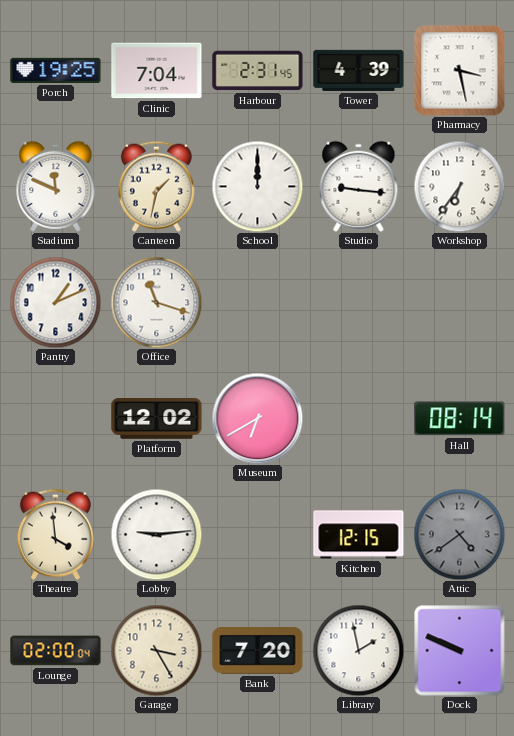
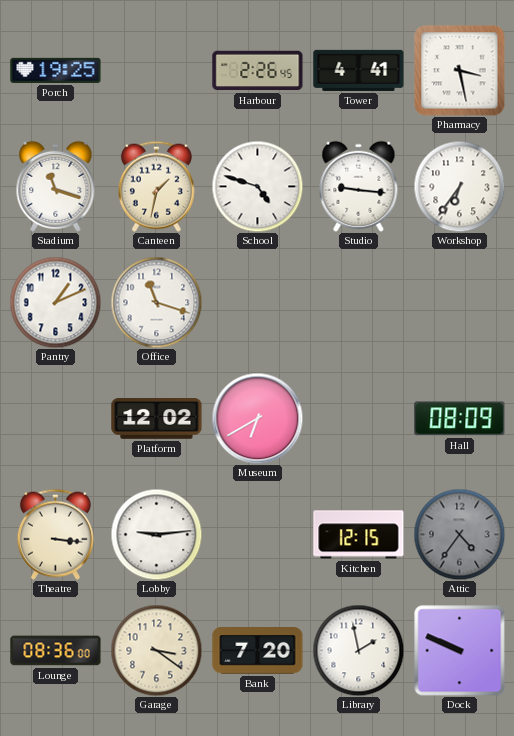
Clinic: 7:04 -> none (157, 71)
Harbour: 2:31 -> 2:26 (258, 71)
Tower: 4:39 -> 4:41 (359, 70)
Stadium: 11:49 -> 11:18 (56, 186)
School: 12:00 -> 4:48 (257, 186)
Hall: 08:14 -> 08:09 (460, 419)
Theatre: 3:59 -> 3:16 (55, 534)
Attic: 4:39 -> 4:36 (459, 534)
Lounge: 02:00 -> 08:36 (56, 651)
Garage: 3:25 -> 3:21 (156, 650)
